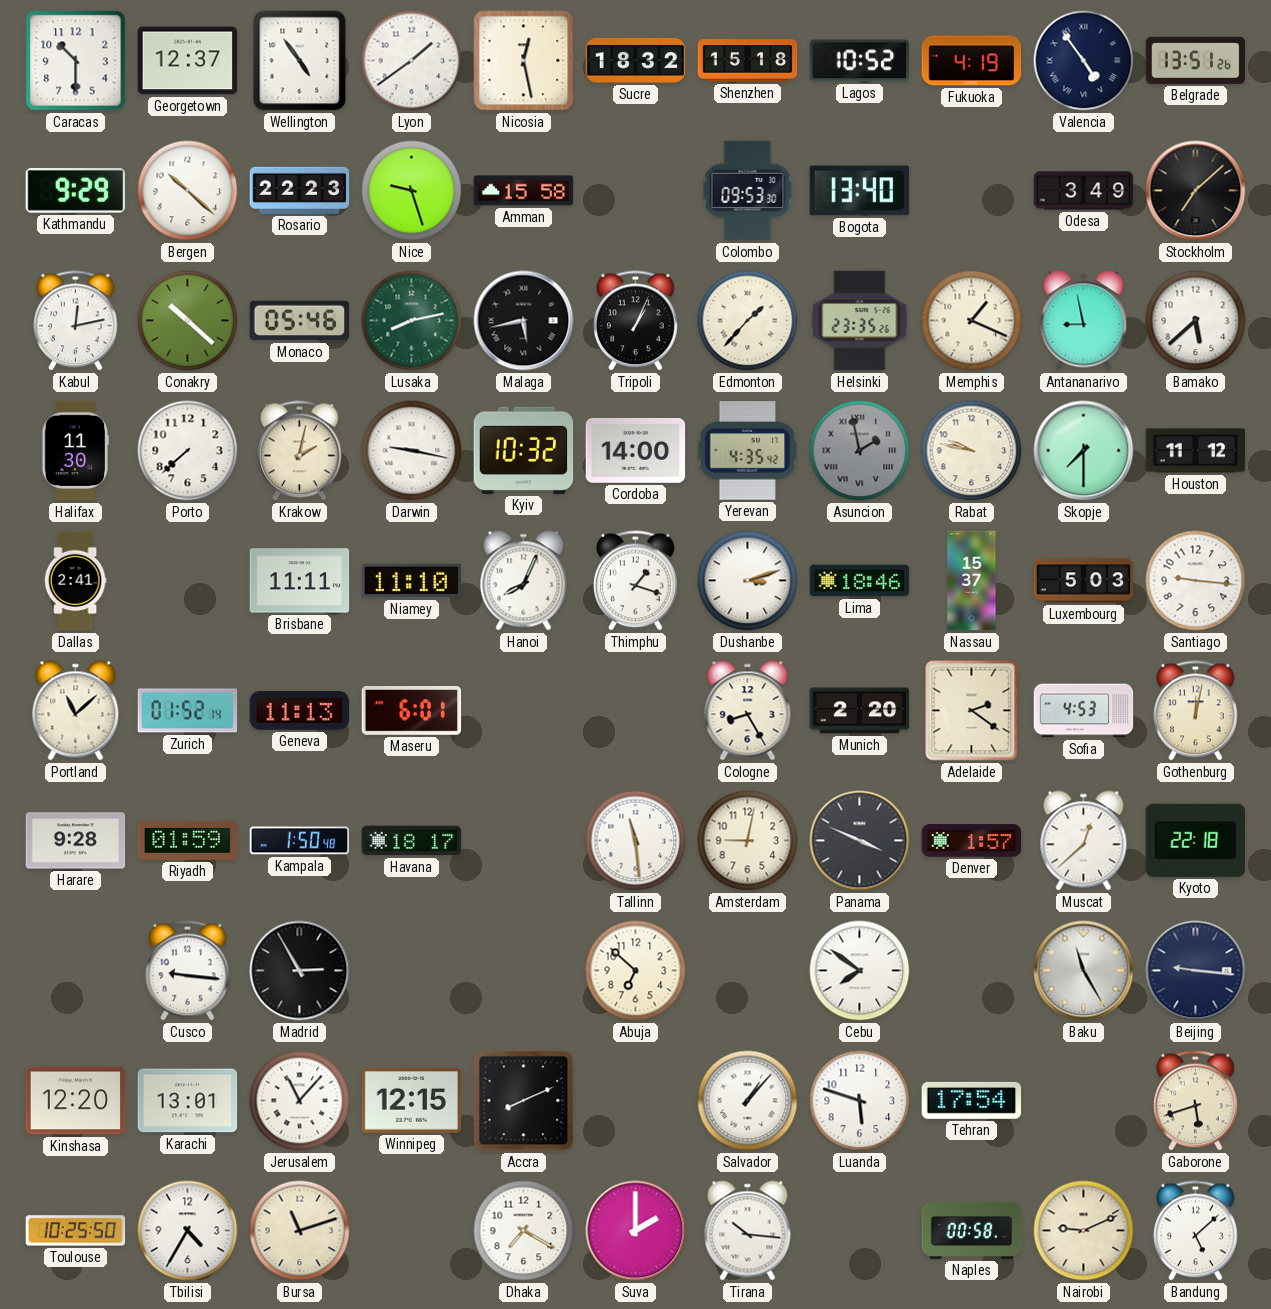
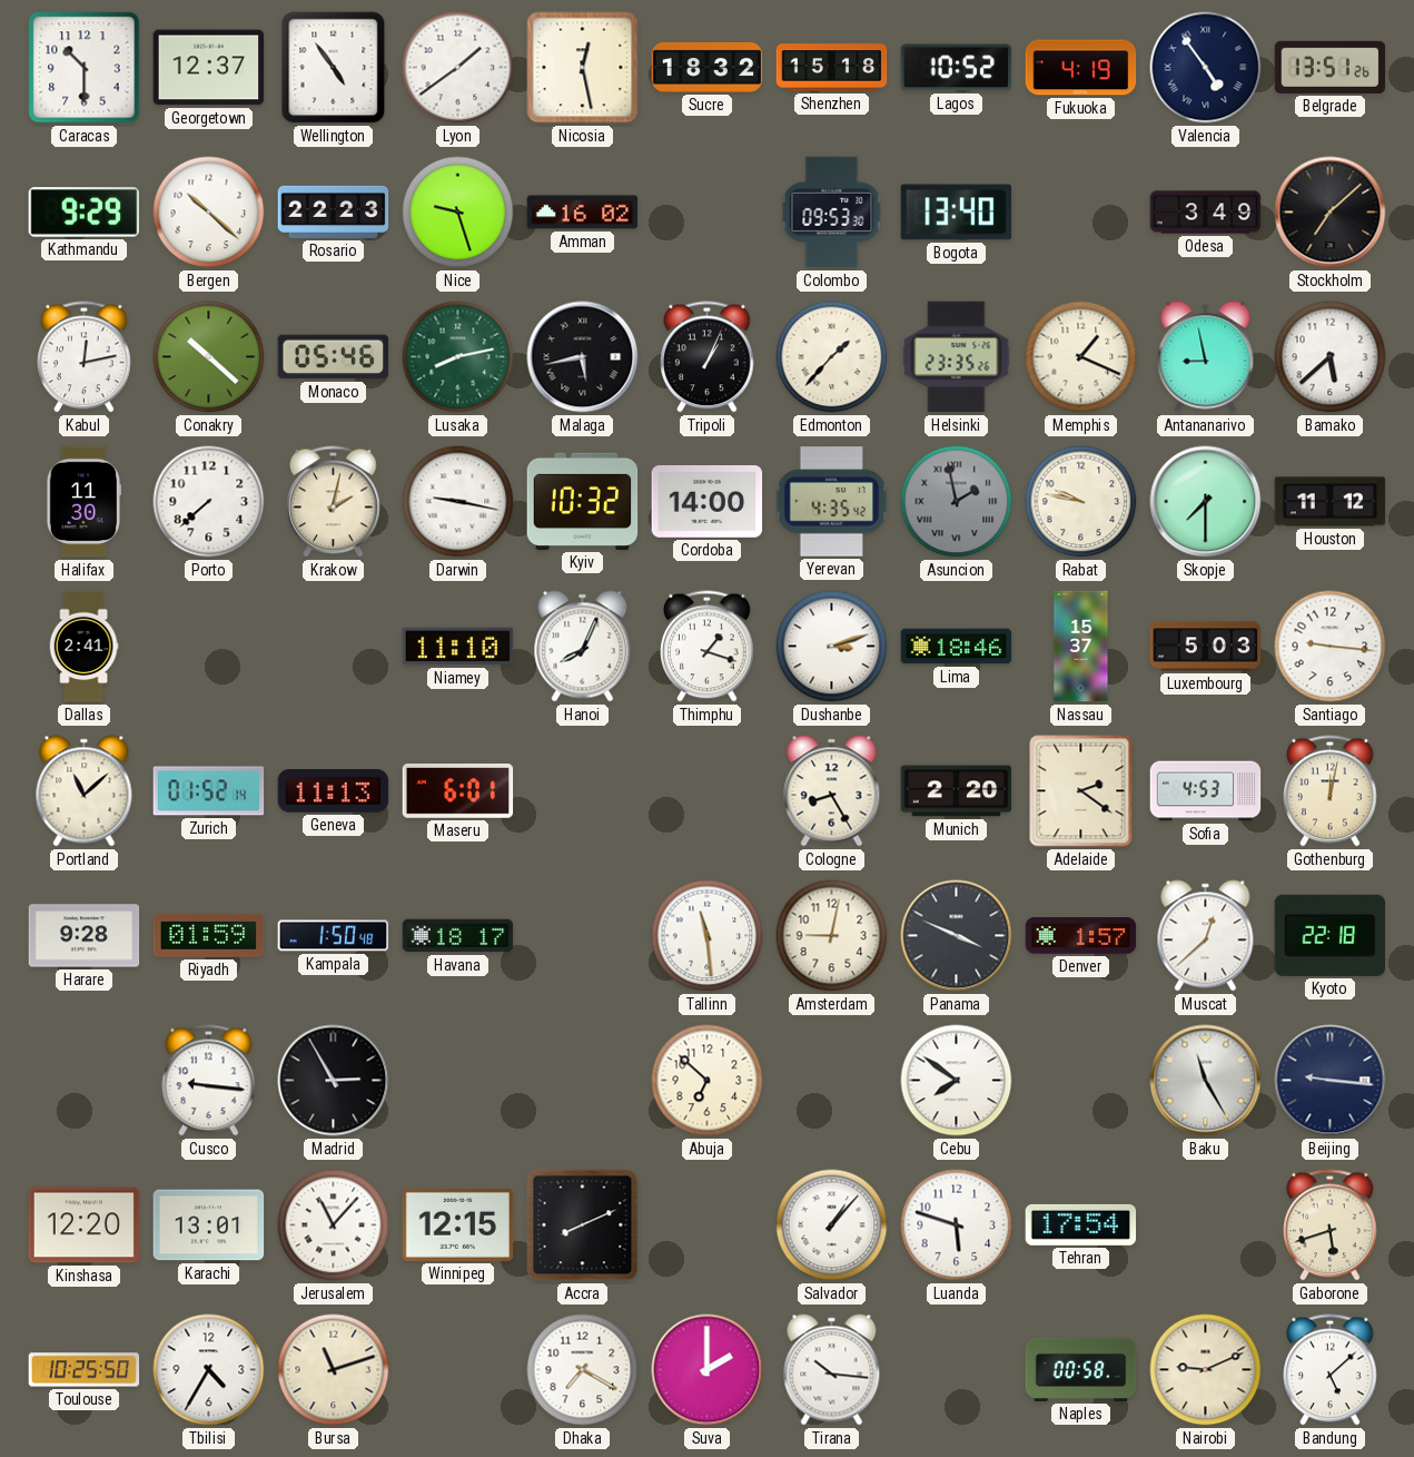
Amman: 15:58 -> 16:02 (583, 213)
Brisbane: 11:11 -> none (300, 581)
